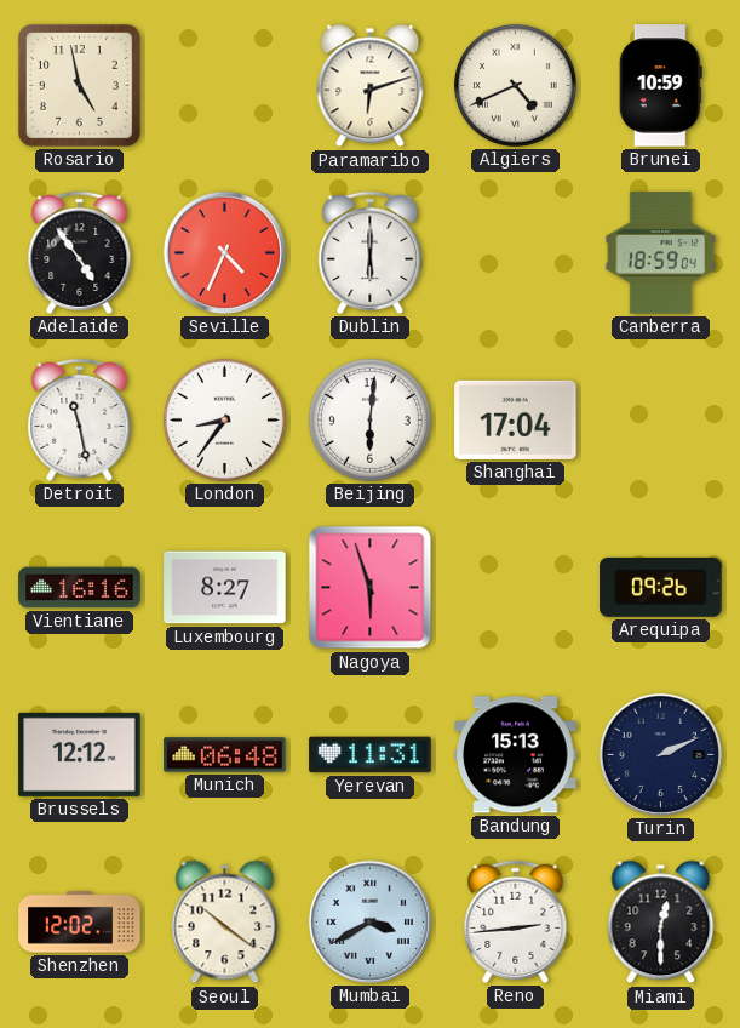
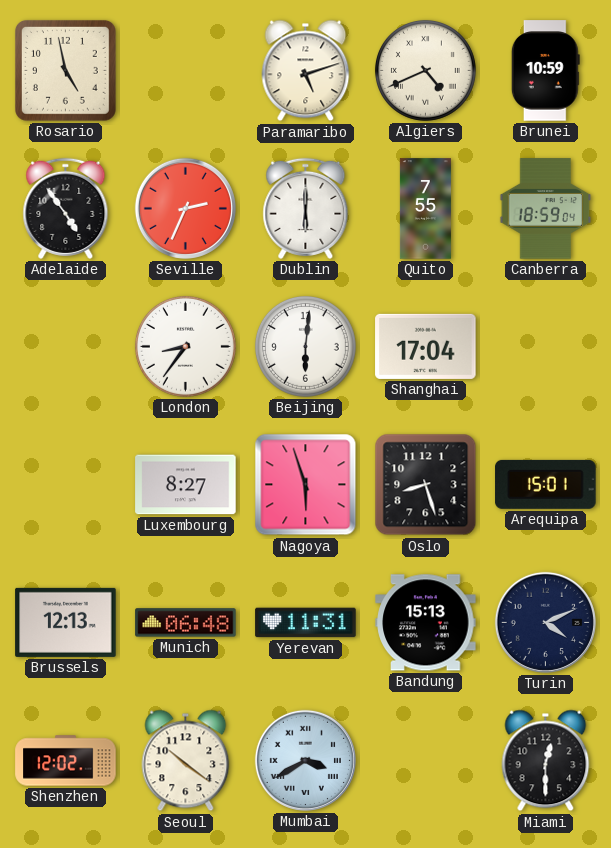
Paramaribo: 6:12 -> 5:12 (306, 71)
Seville: 4:34 -> 2:34 (185, 208)
Quito: none -> 7:55 (425, 209)
Detroit: 11:28 -> none (80, 419)
Vientiane: 16:16 -> none (80, 588)
Oslo: none -> 8:27 (426, 485)
Arequipa: 09:26 -> 15:01 (546, 484)
Brussels: 12:12 -> 12:13 (66, 622)
Turin: 2:11 -> 4:11 (545, 622)
Reno: 2:44 -> none (516, 921)
